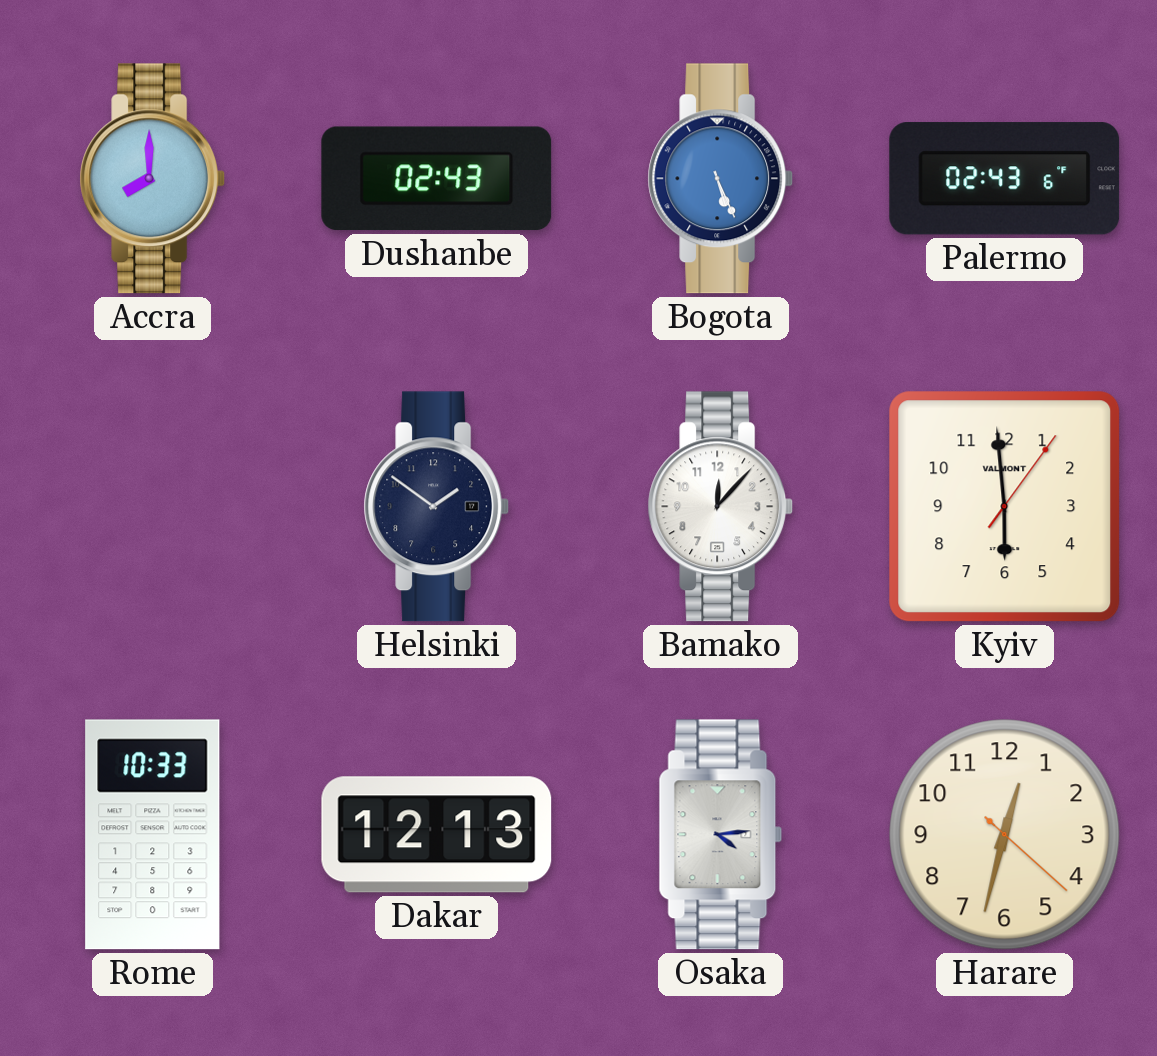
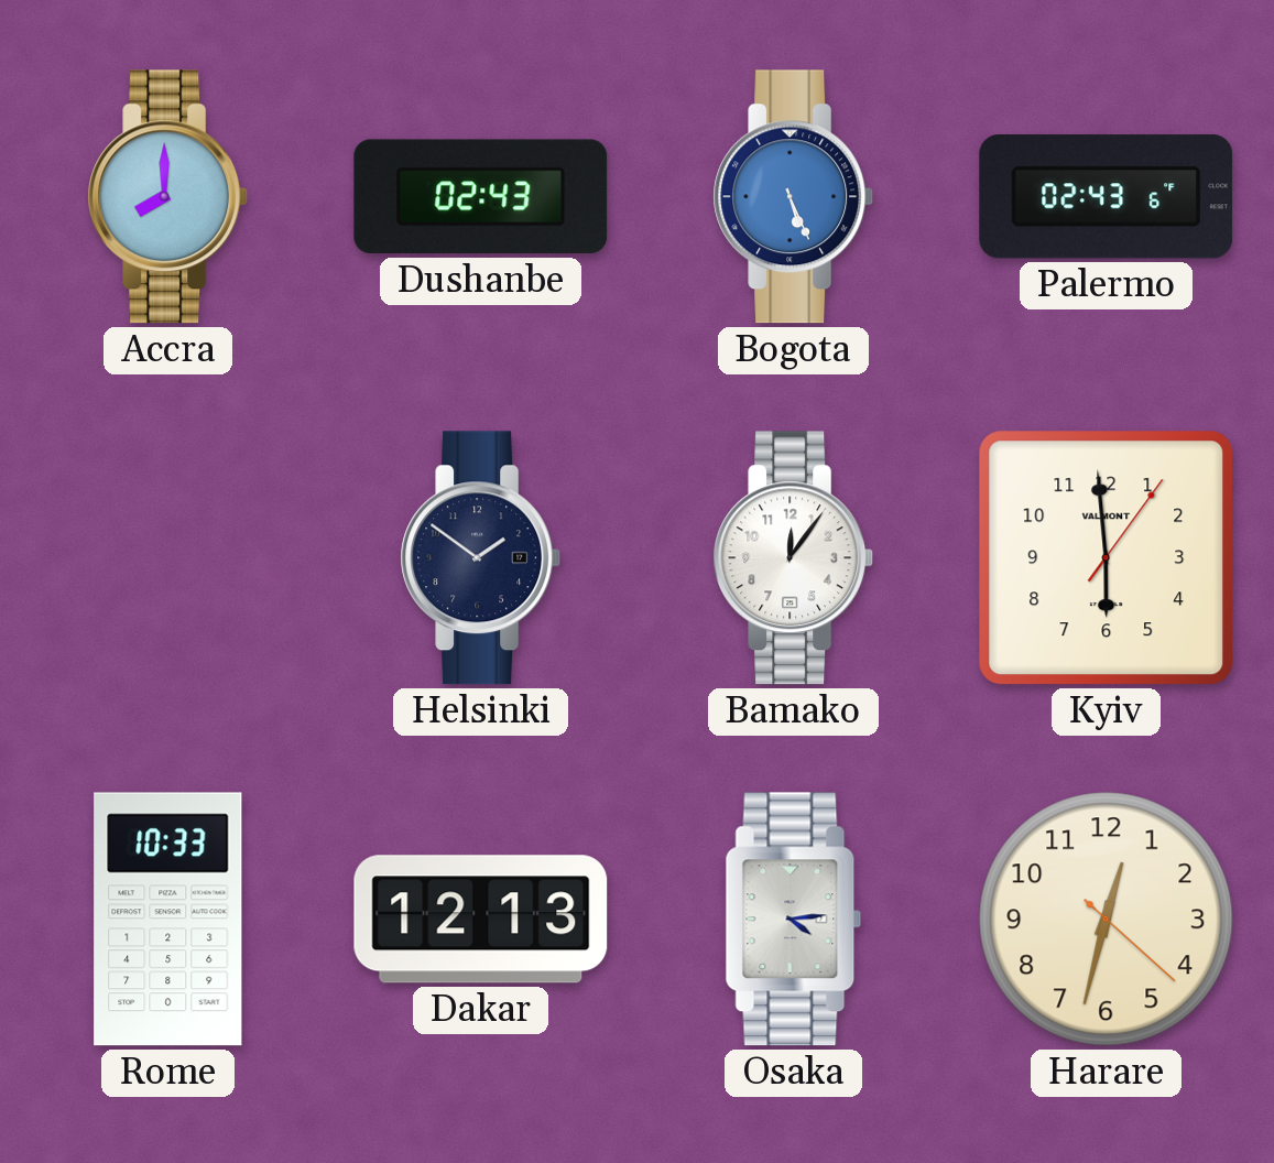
Bamako: 12:07 -> 12:06 (794, 558)
